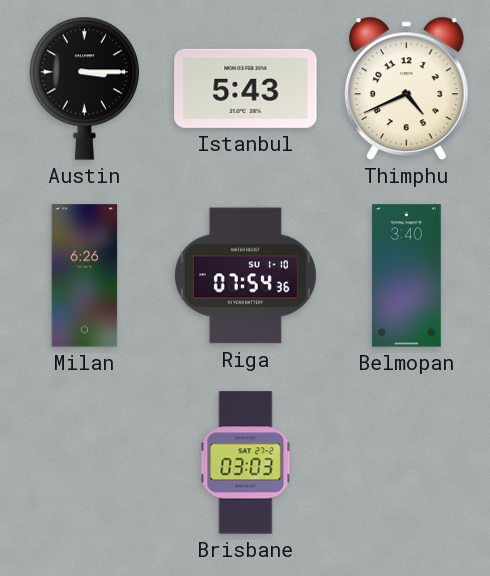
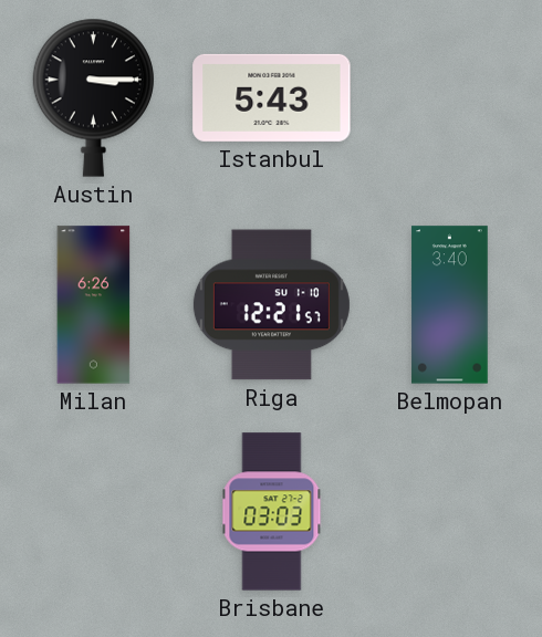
Thimphu: 4:41 -> none (406, 88)
Riga: 07:54 -> 12:21 (271, 305)
